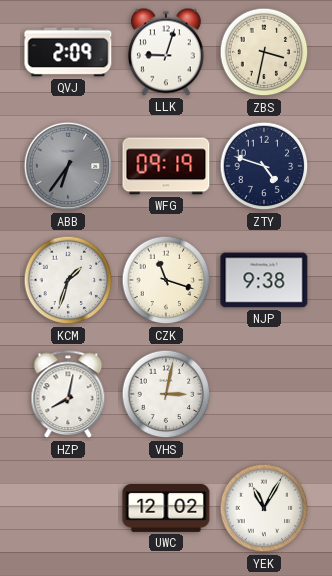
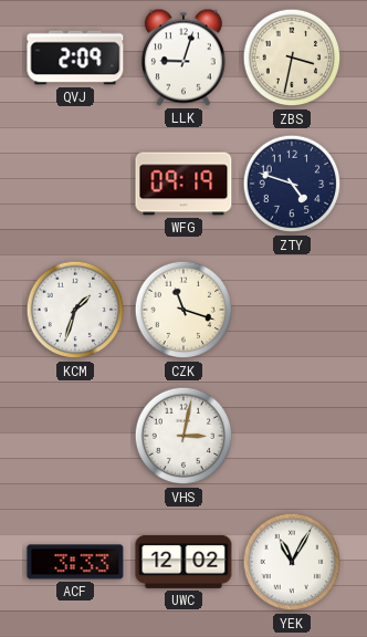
ABB: 6:36 -> none (68, 166)
NJP: 9:38 -> none (264, 280)
HZP: 8:02 -> none (68, 395)
ACF: none -> 3:33 (75, 562)
